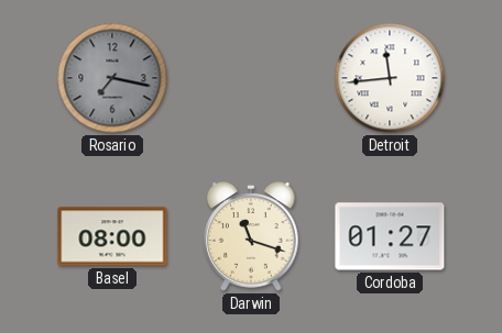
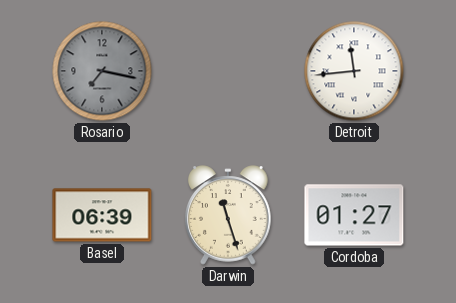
Basel: 08:00 -> 06:39 (102, 215)
Darwin: 11:18 -> 11:27 (229, 215)
